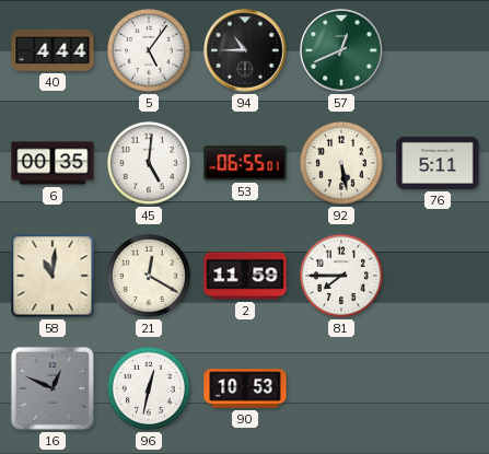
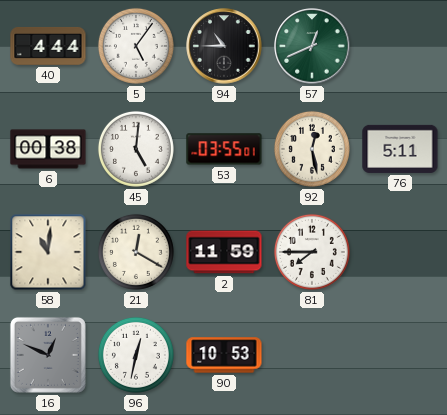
6: 00:35 -> 00:38 (48, 149)
53: 06:55 -> 03:55 (224, 149)
92: 5:28 -> 12:28 (312, 149)
